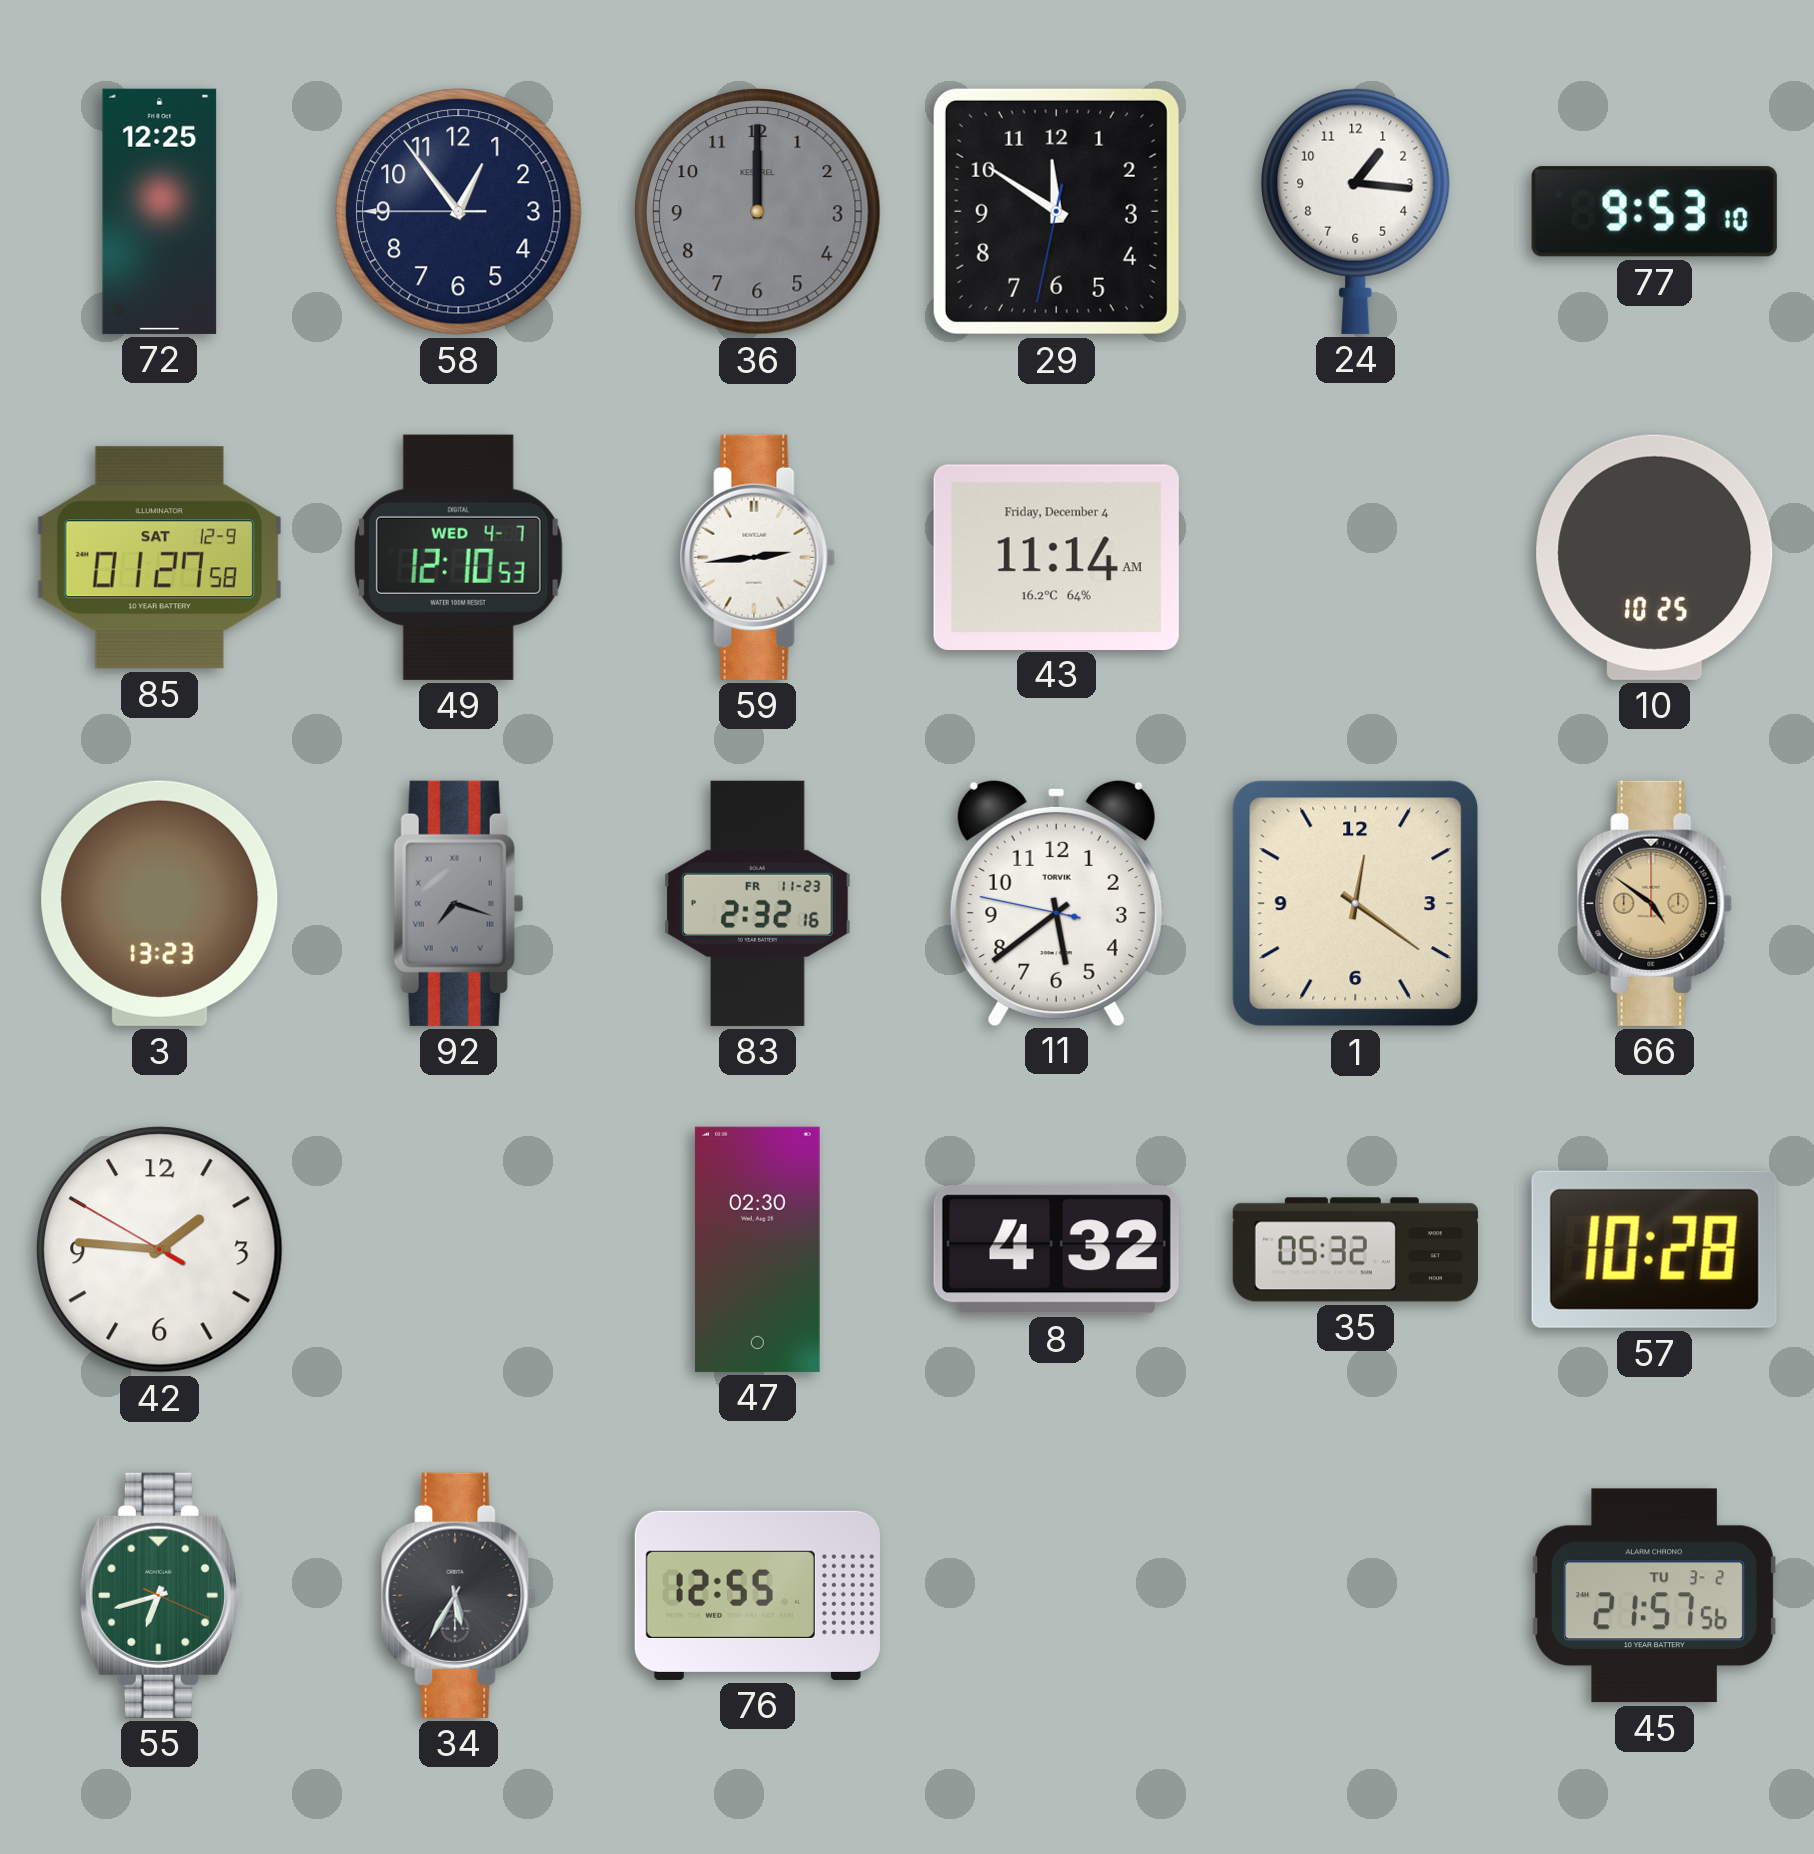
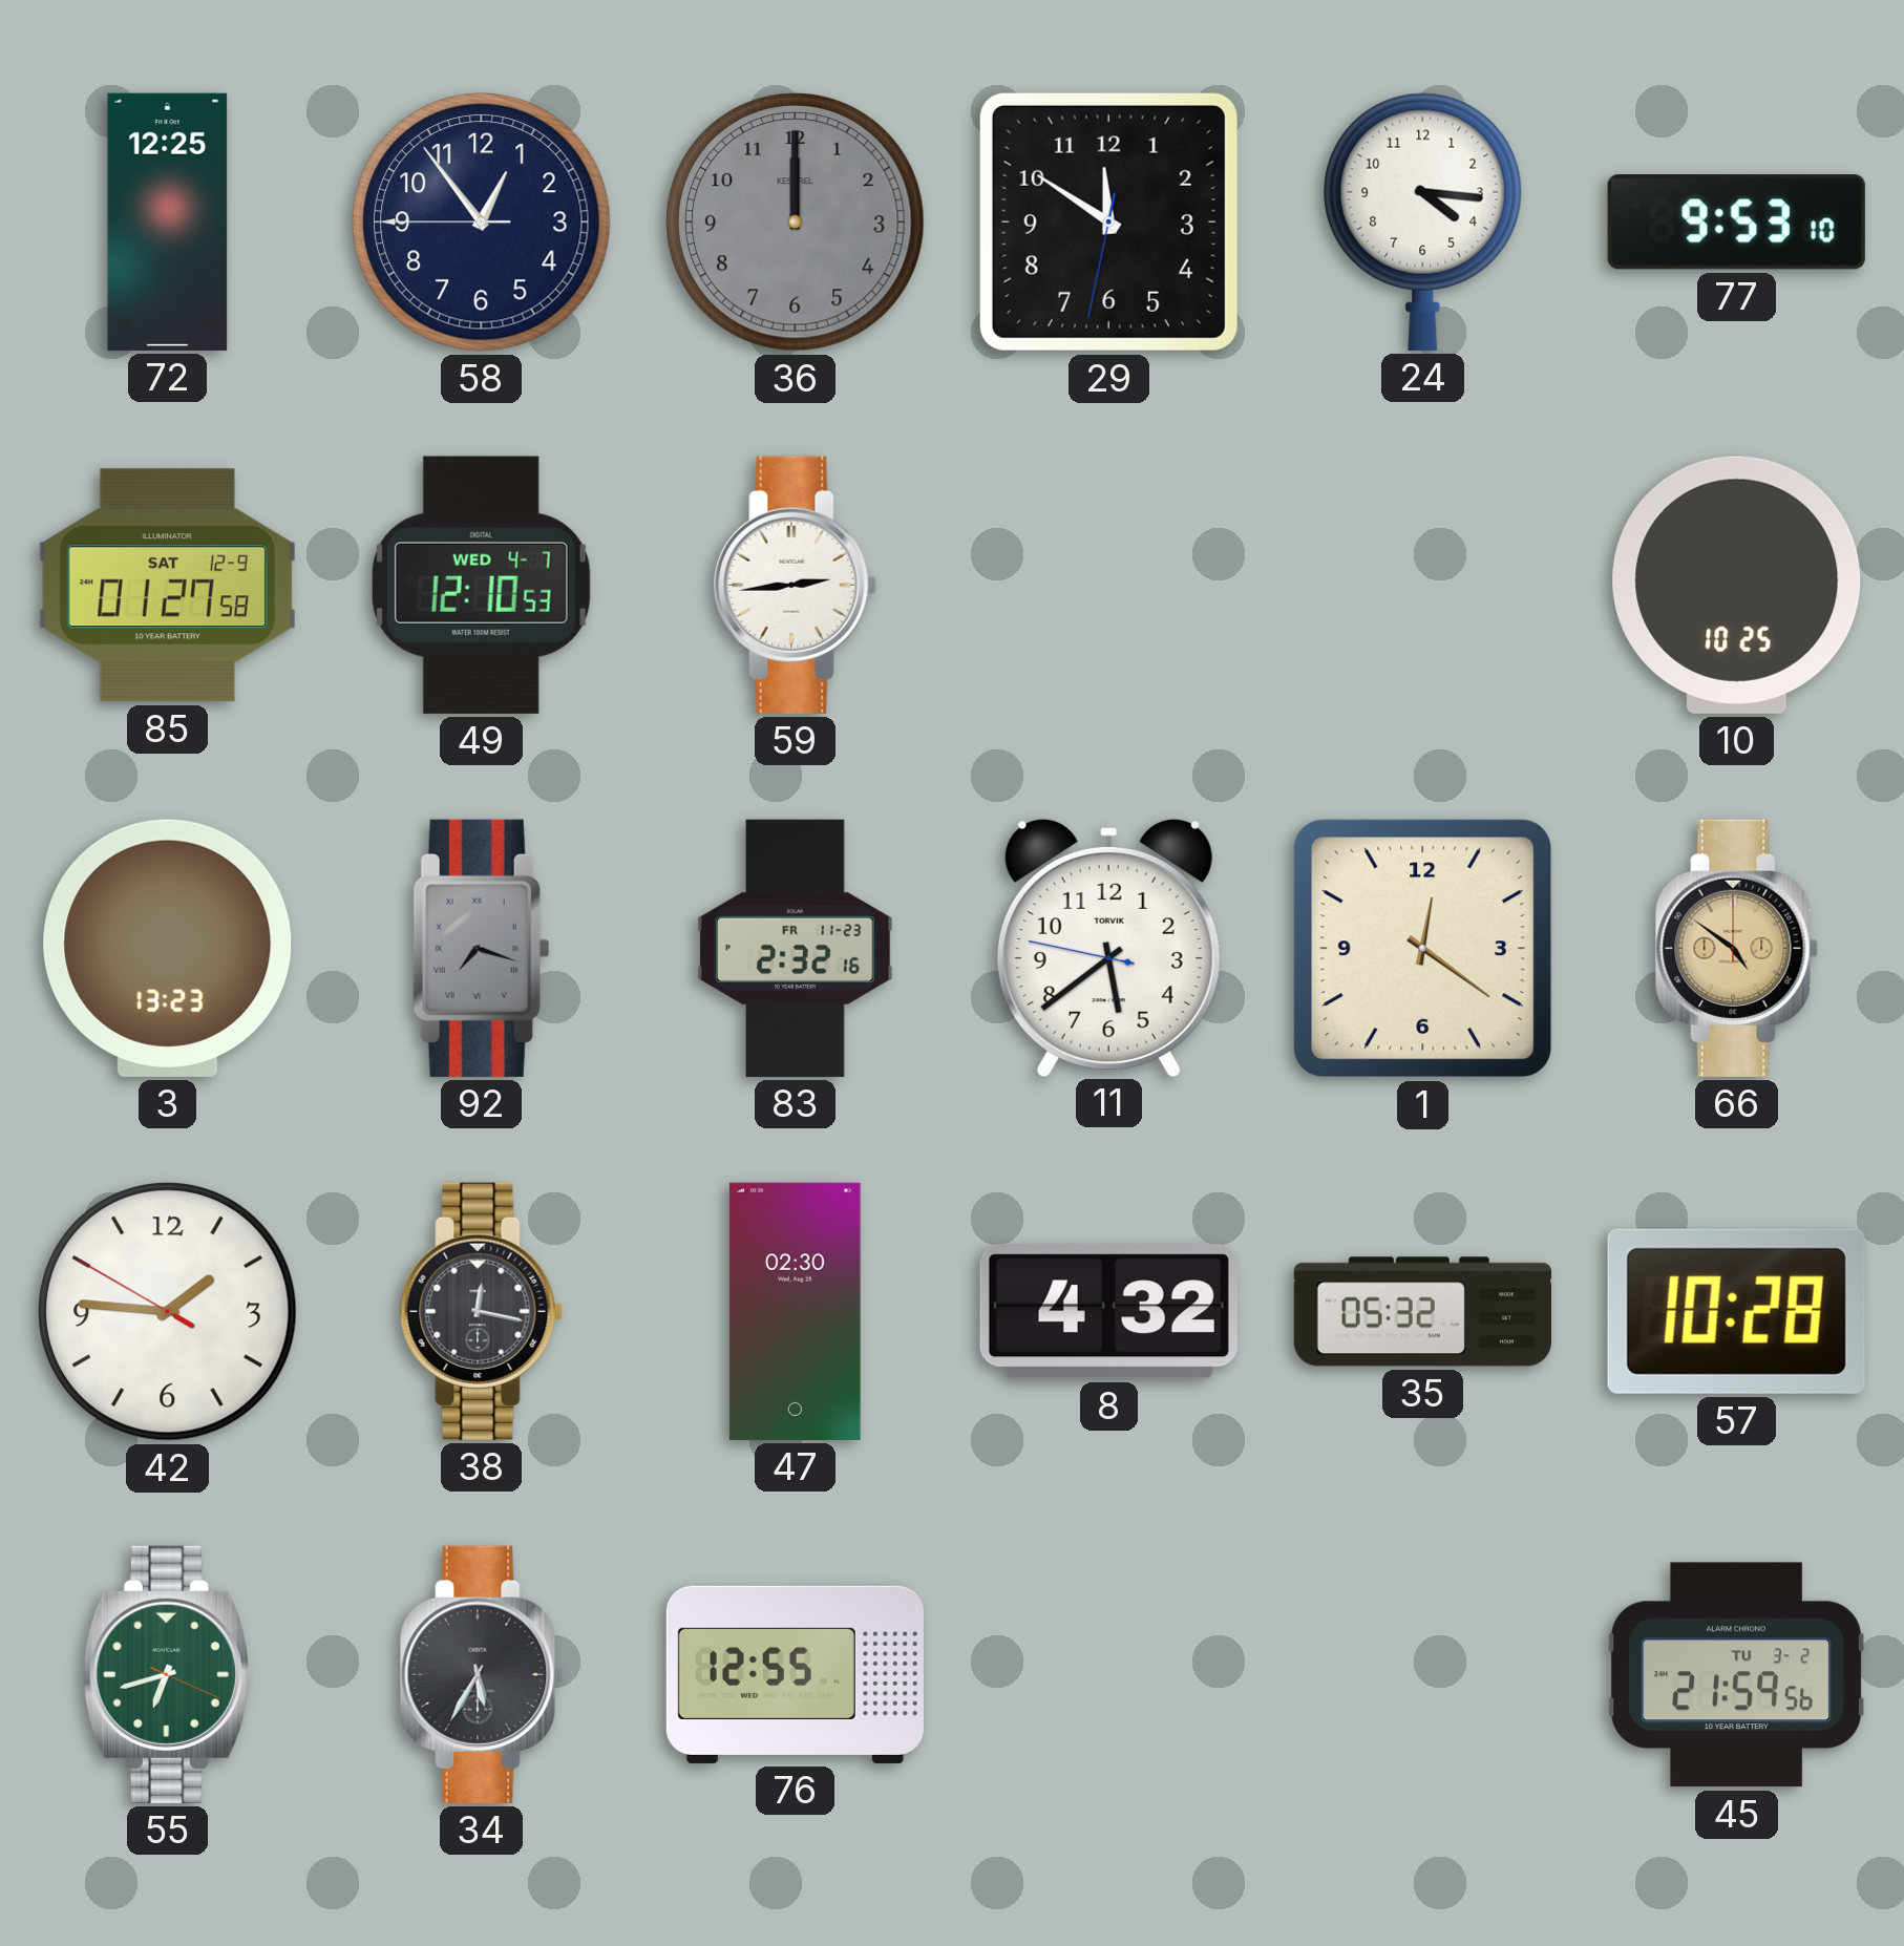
24: 1:16 -> 4:16 (1423, 221)
43: 11:14 -> none (1056, 557)
38: none -> 12:17 (481, 1311)
45: 21:57 -> 21:59 (1736, 1675)
